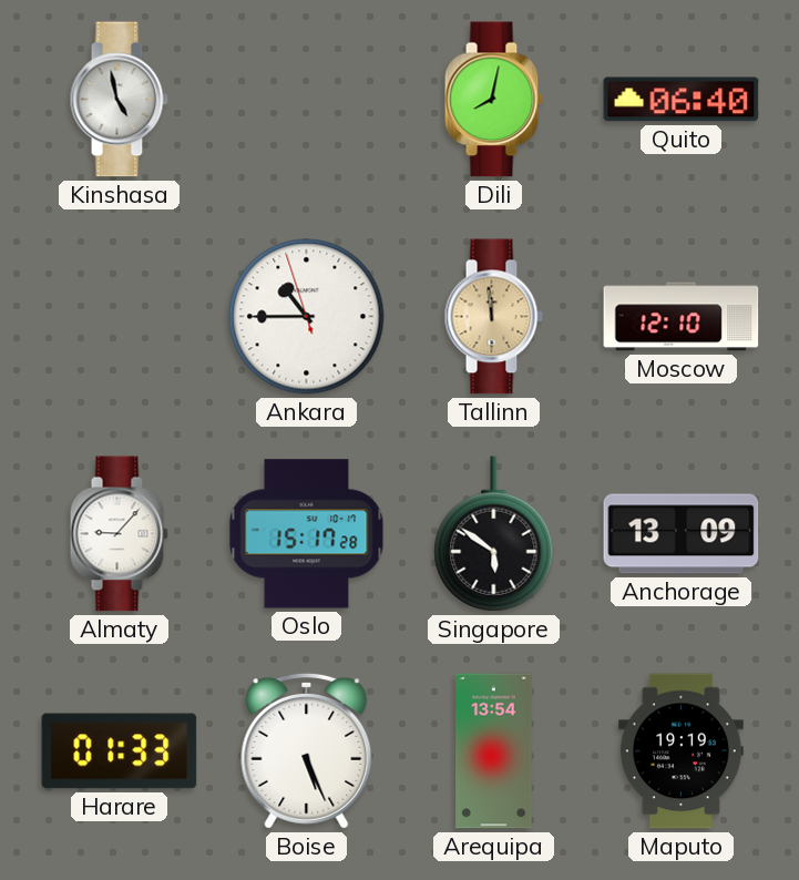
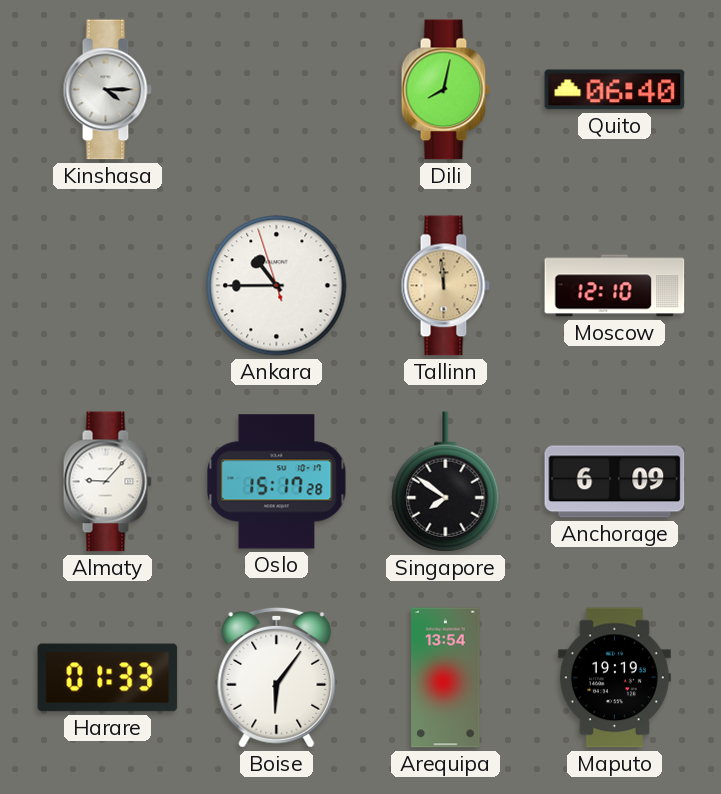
Kinshasa: 4:58 -> 4:15 (107, 90)
Singapore: 5:51 -> 7:51 (446, 482)
Anchorage: 13:09 -> 6:09 (615, 482)
Boise: 5:26 -> 6:06 (277, 677)
